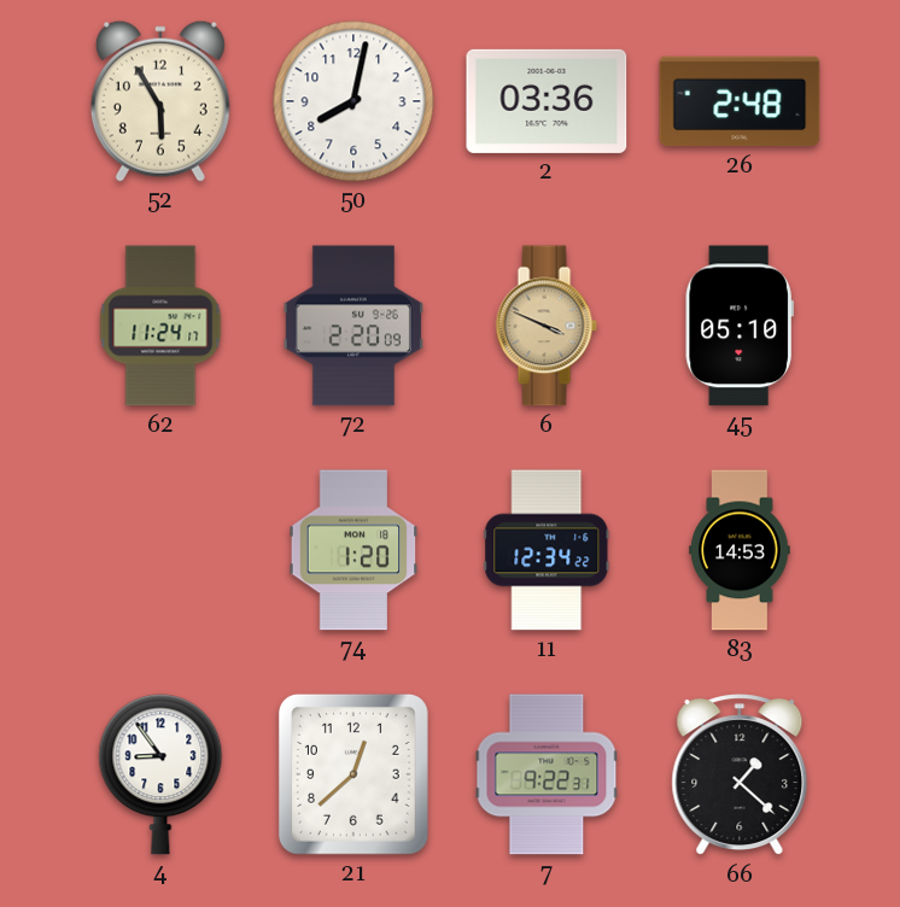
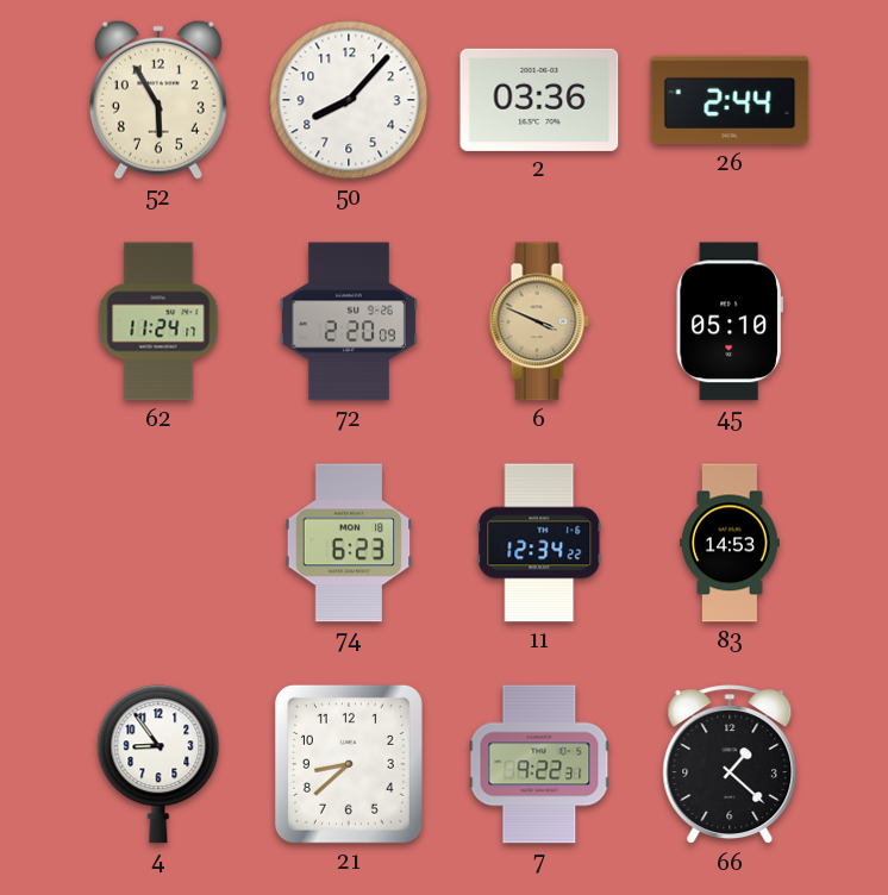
50: 8:02 -> 8:07 (349, 100)
26: 2:48 -> 2:44 (730, 100)
74: 1:20 -> 6:23 (349, 543)
21: 12:38 -> 8:38 (349, 764)
